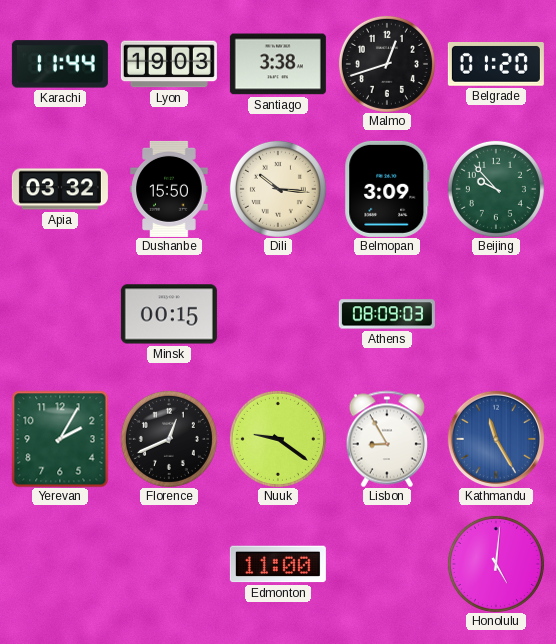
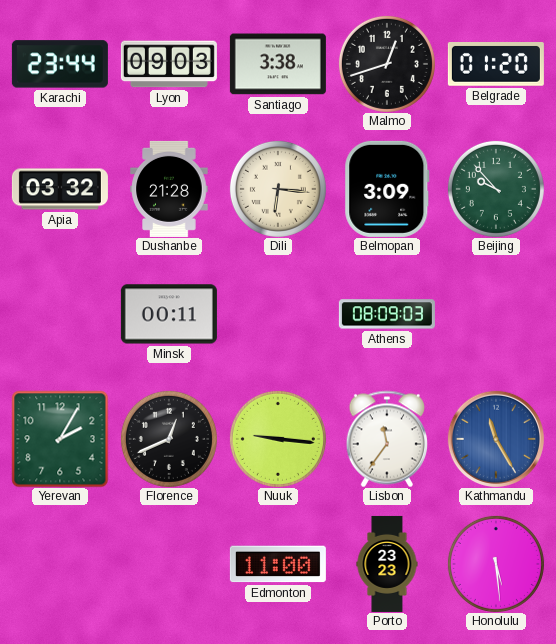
Karachi: 11:44 -> 23:44 (60, 64)
Lyon: 19:03 -> 09:03 (169, 64)
Dushanbe: 15:50 -> 21:28 (169, 189)
Dili: 10:16 -> 6:16 (278, 189)
Minsk: 00:15 -> 00:11 (169, 314)
Nuuk: 9:21 -> 9:16 (278, 439)
Lisbon: 8:55 -> 11:36 (387, 439)
Porto: none -> 23:23 (387, 564)
Honolulu: 5:01 -> 5:29 (496, 564)
